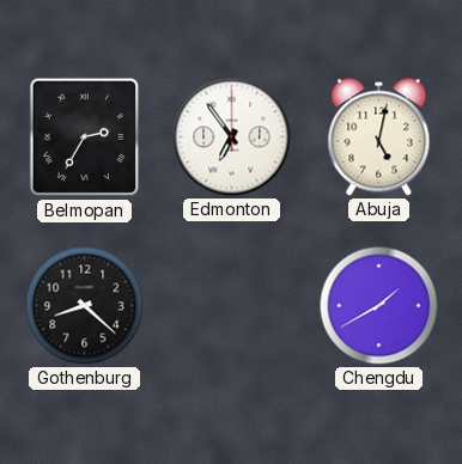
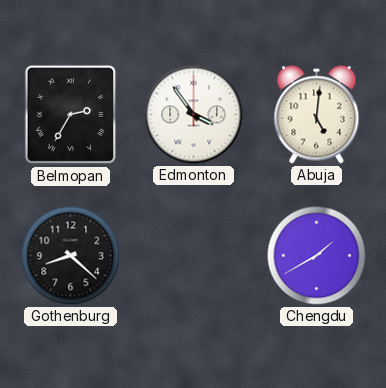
Edmonton: 6:54 -> 3:54 (194, 115)
Abuja: 5:02 -> 5:01 (317, 115)
